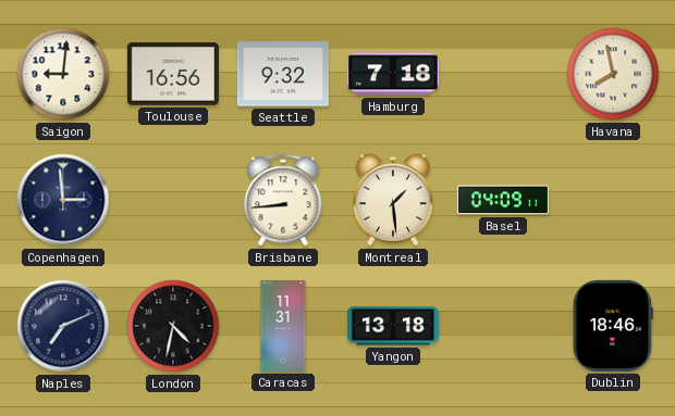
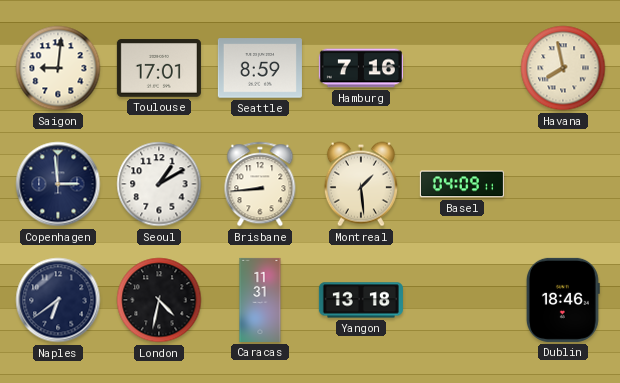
Toulouse: 16:56 -> 17:01 (159, 68)
Seattle: 9:32 -> 8:59 (260, 68)
Hamburg: 7:18 -> 7:16 (361, 68)
Seoul: none -> 1:10 (159, 184)
Naples: 7:11 -> 6:39 (58, 300)
